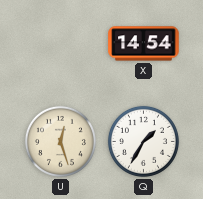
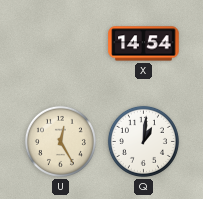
U: 12:27 -> 12:25 (60, 141)
Q: 1:35 -> 1:01 (143, 141)
